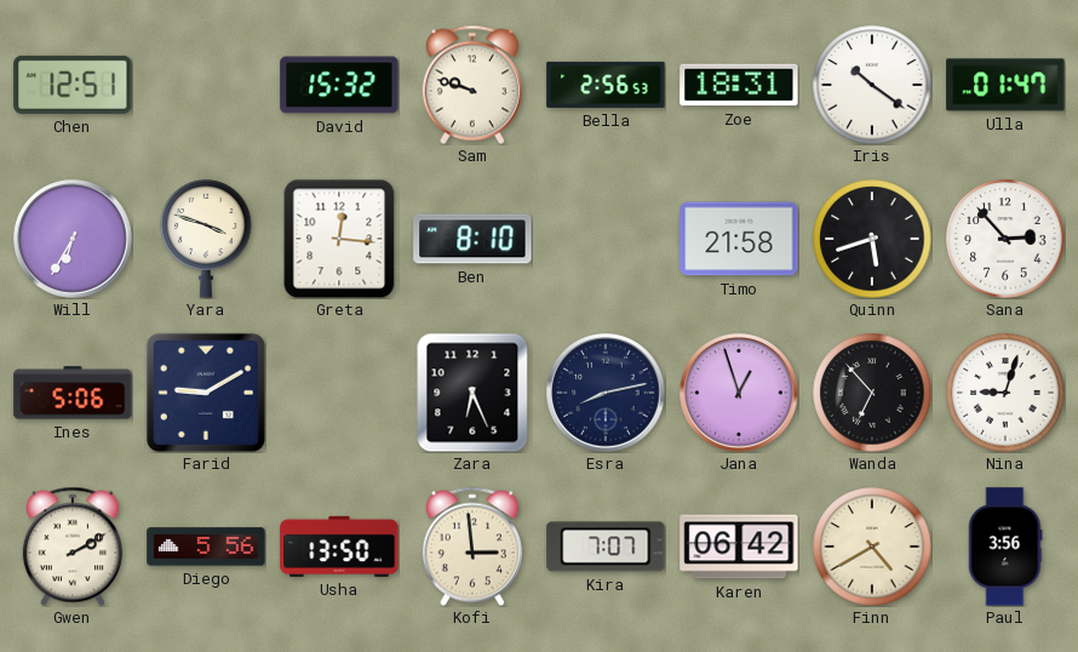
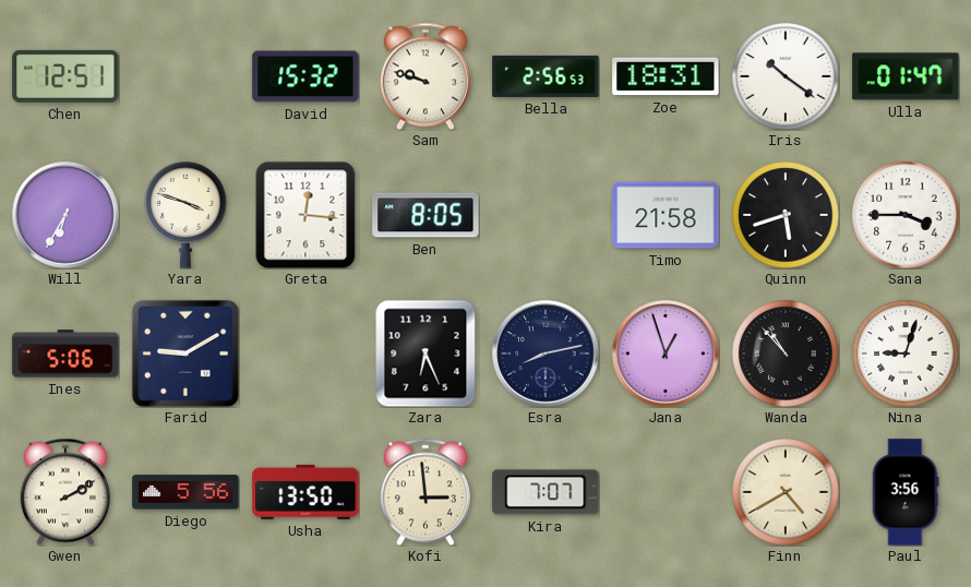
Ben: 8:10 -> 8:05 (425, 215)
Sana: 2:53 -> 3:45 (906, 215)
Wanda: 6:53 -> 10:53 (786, 354)
Karen: 06:42 -> none (739, 547)
